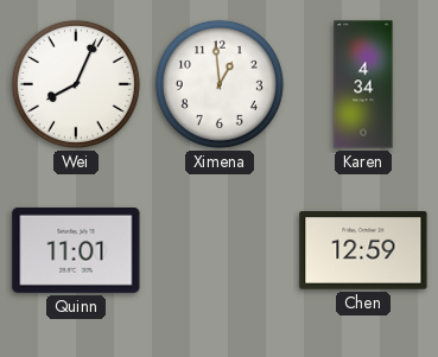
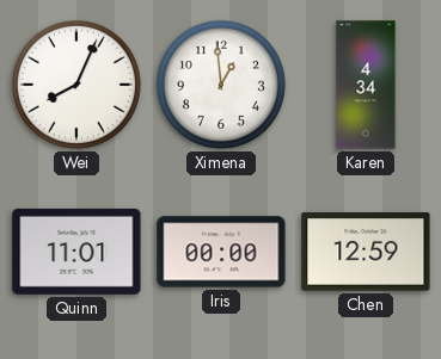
Iris: none -> 00:00 (221, 252)
